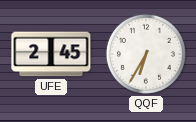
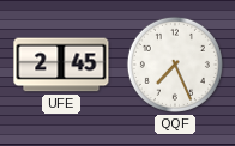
QQF: 6:35 -> 7:26 (175, 65)
